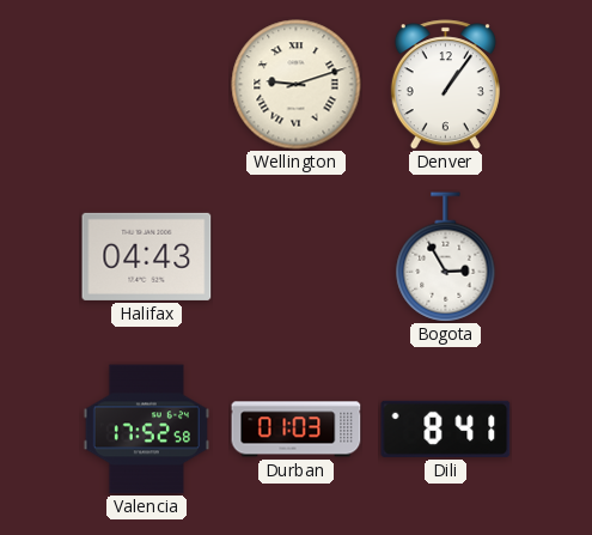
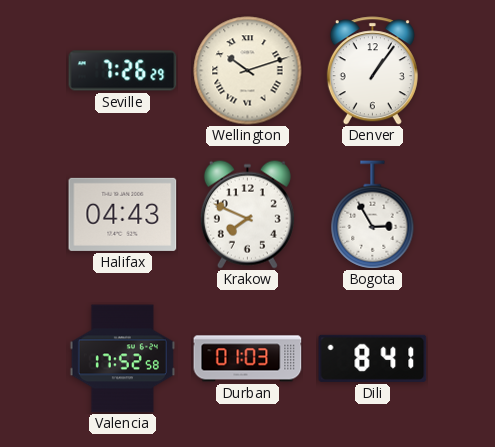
Seville: none -> 7:26 (123, 71)
Wellington: 9:12 -> 10:12 (248, 71)
Krakow: none -> 7:49 (247, 214)
